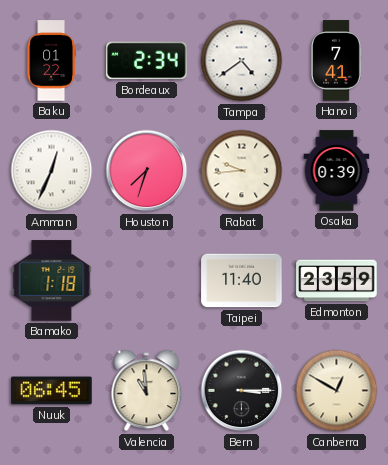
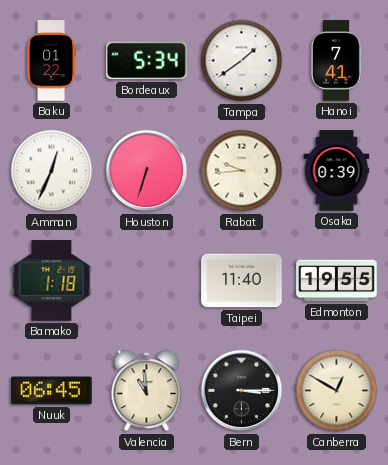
Bordeaux: 2:34 -> 5:34 (147, 61)
Tampa: 4:39 -> 1:39 (242, 61)
Houston: 7:33 -> 6:33 (147, 171)
Edmonton: 23:59 -> 19:55 (337, 281)
